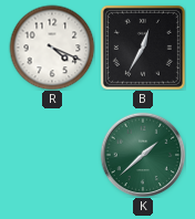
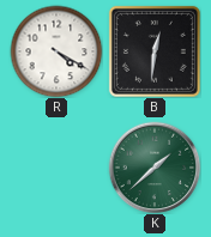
R: 4:19 -> 4:20 (56, 51)
B: 12:35 -> 12:31 (155, 51)
